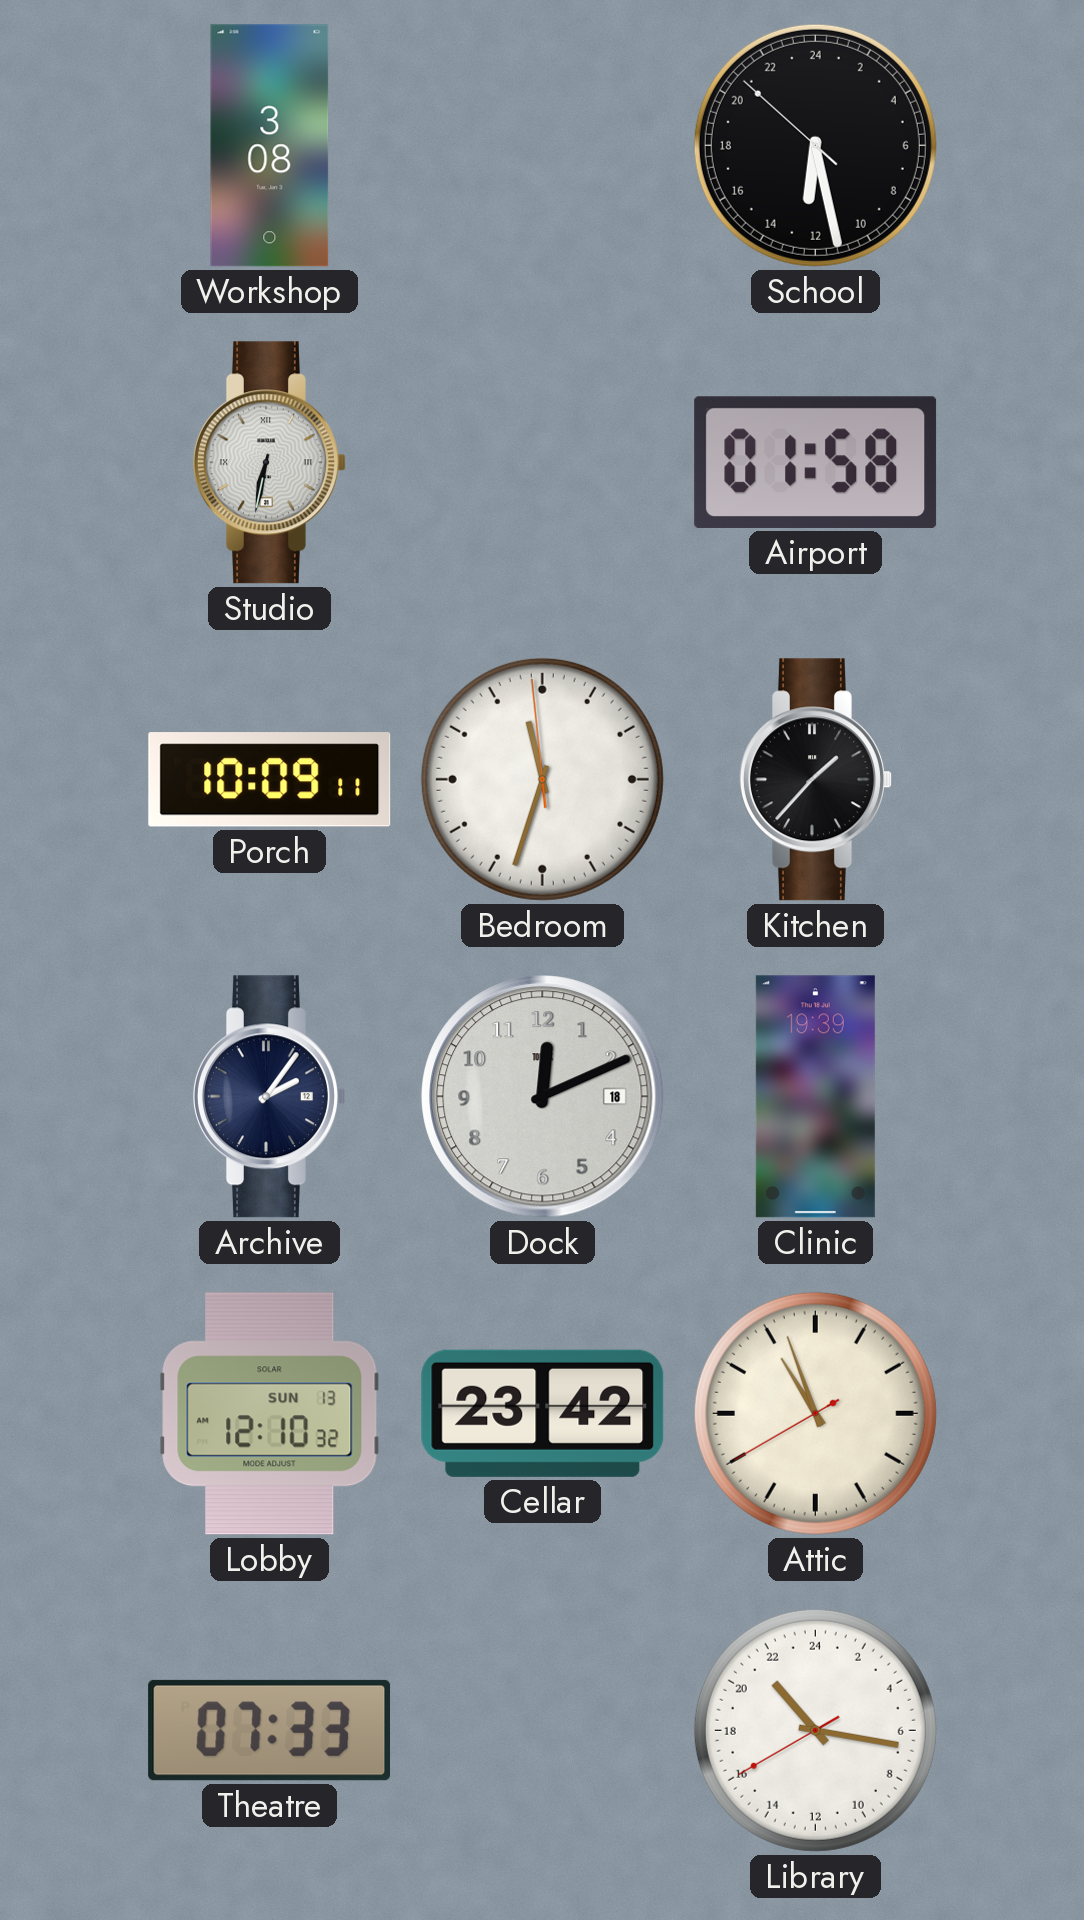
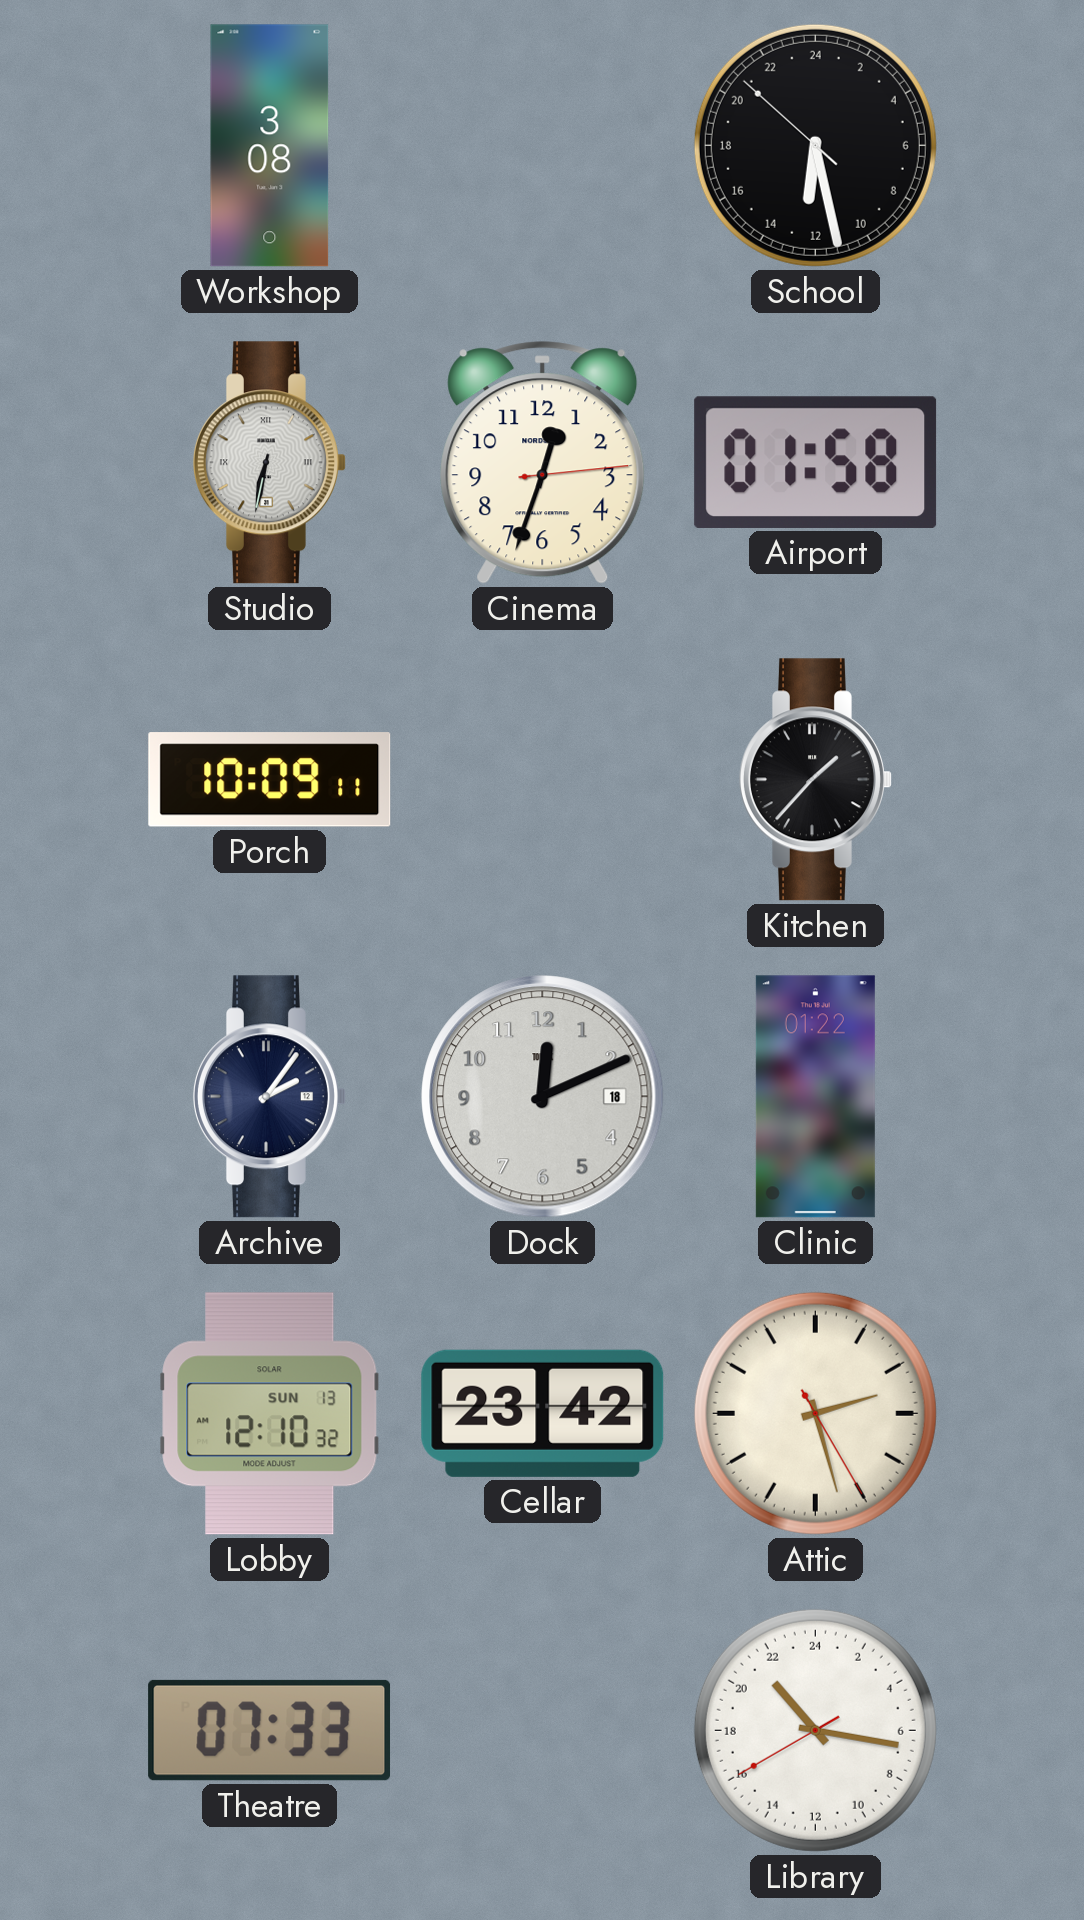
Cinema: none -> 12:33 (543, 463)
Bedroom: 11:32 -> none (542, 779)
Clinic: 19:39 -> 01:22 (815, 1097)
Attic: 10:56 -> 2:27 (815, 1413)
